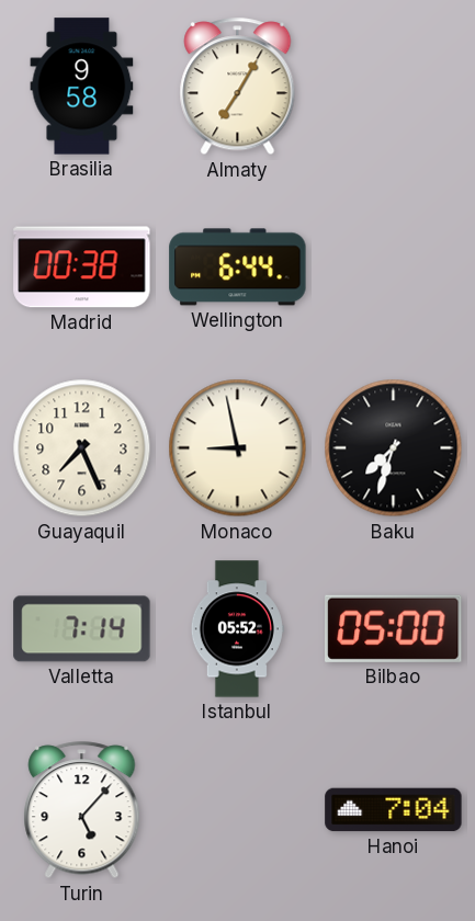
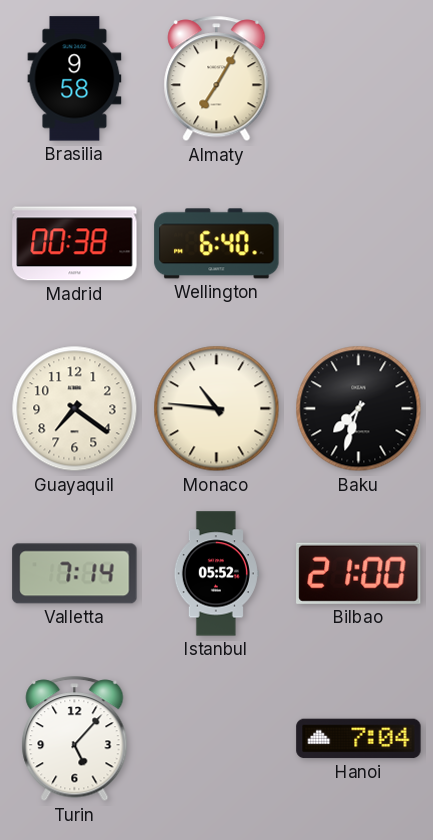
Wellington: 6:44 -> 6:40 (217, 244)
Guayaquil: 7:26 -> 7:21 (75, 409)
Monaco: 8:58 -> 10:46 (217, 409)
Bilbao: 05:00 -> 21:00 (359, 573)
